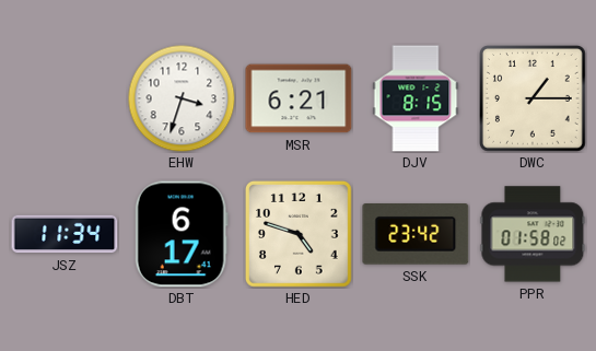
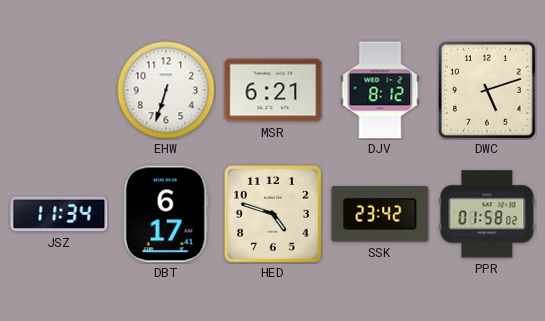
EHW: 3:33 -> 6:33 (166, 90)
DJV: 8:15 -> 8:12 (380, 90)
DWC: 1:15 -> 5:12 (487, 90)
